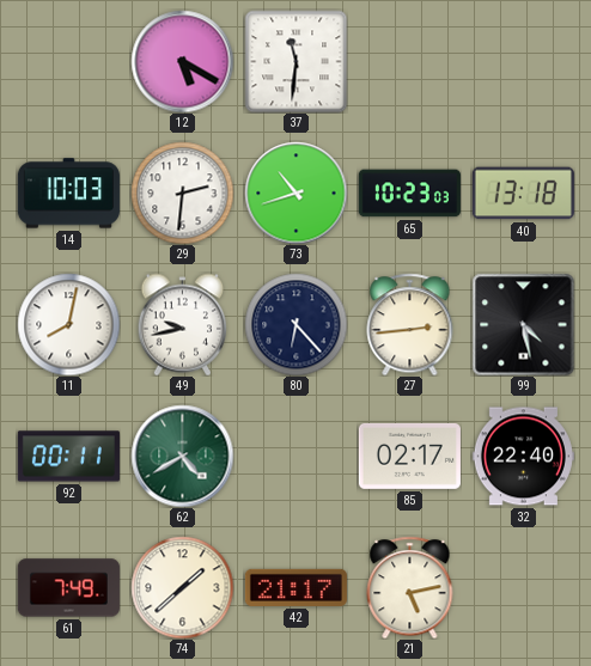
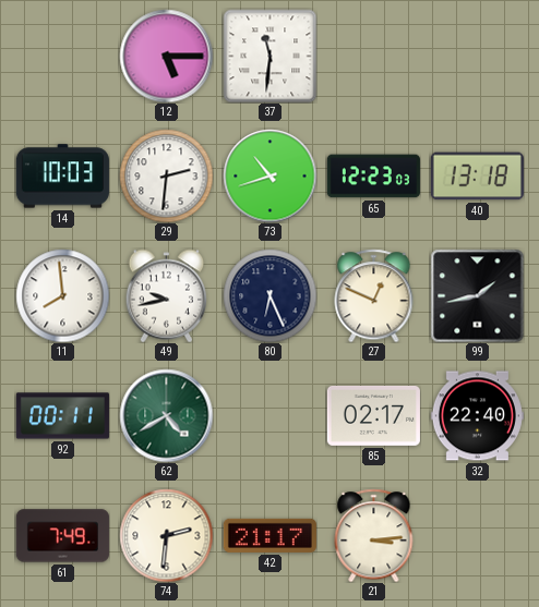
12: 5:20 -> 5:15 (166, 56)
65: 10:23 -> 12:23 (373, 177)
11: 8:02 -> 7:59 (62, 295)
80: 6:23 -> 6:26 (269, 295)
27: 2:44 -> 12:49 (374, 295)
99: 4:28 -> 1:43 (477, 295)
74: 1:38 -> 2:31 (166, 535)
21: 5:13 -> 3:14 (374, 535)
